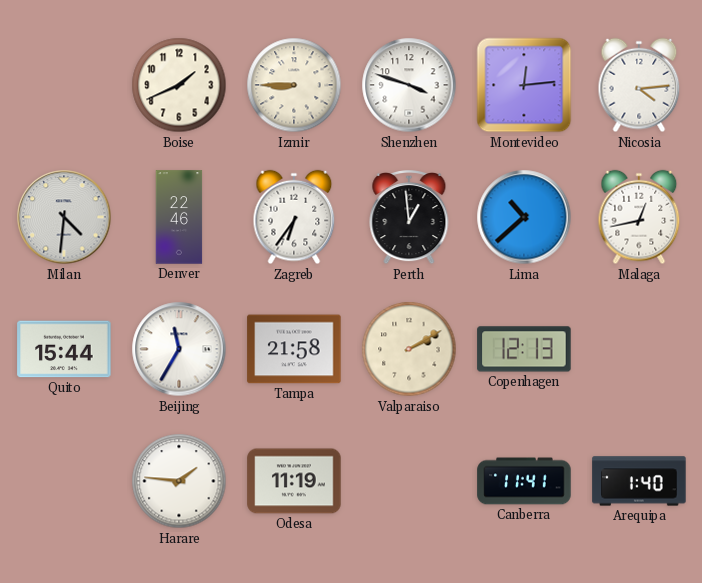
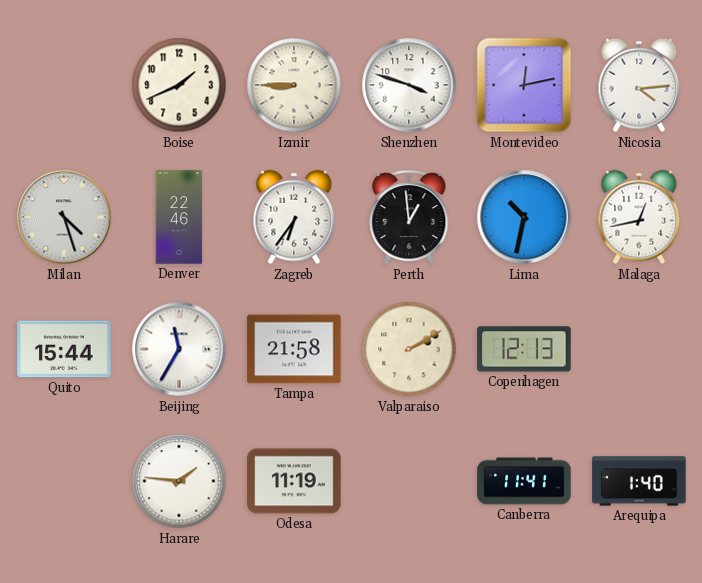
Montevideo: 12:14 -> 12:13 (524, 85)
Milan: 4:31 -> 4:27 (64, 217)
Lima: 10:38 -> 10:32 (524, 217)
